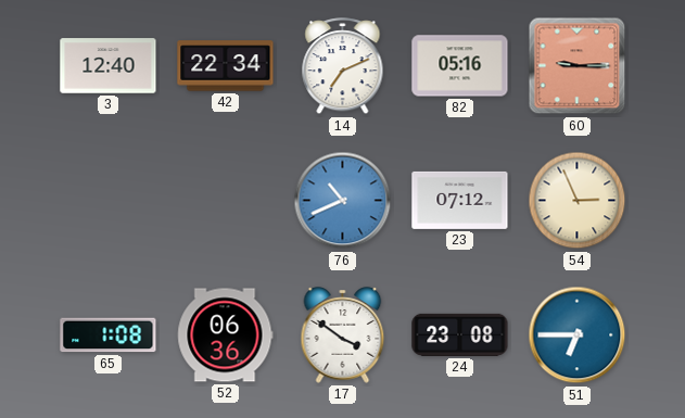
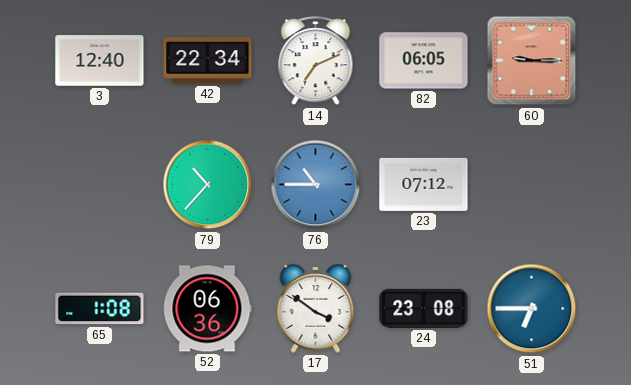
82: 05:16 -> 06:05 (424, 61)
79: none -> 10:37 (208, 185)
76: 10:41 -> 10:45 (316, 185)
54: 2:56 -> none (578, 201)
